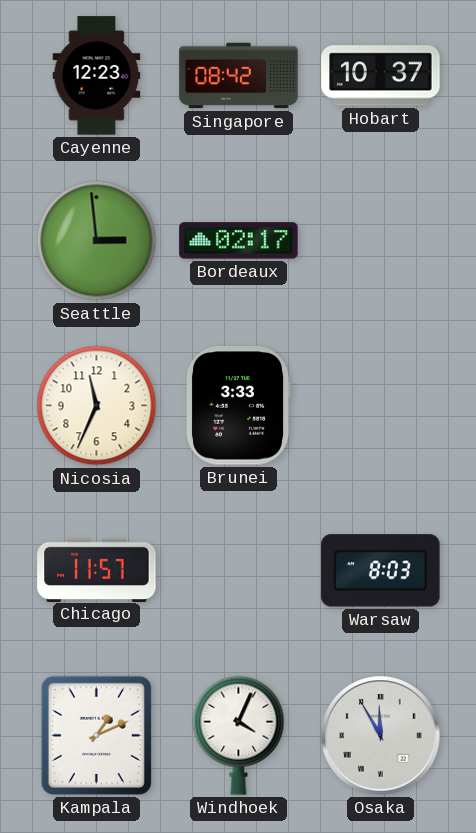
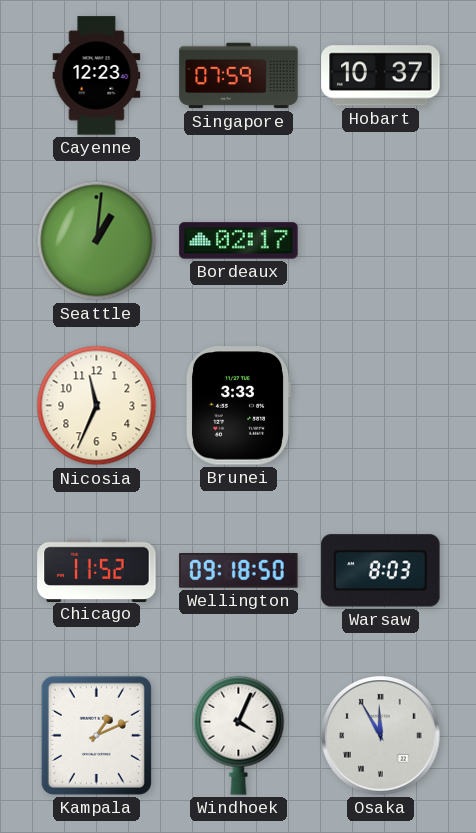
Singapore: 08:42 -> 07:59 (239, 76)
Seattle: 2:59 -> 1:01 (97, 241)
Chicago: 11:57 -> 11:52 (97, 570)
Wellington: none -> 09:18 (239, 571)
